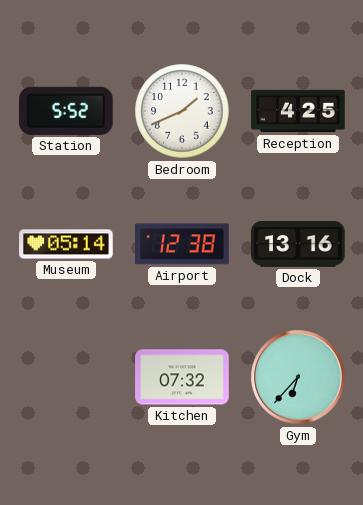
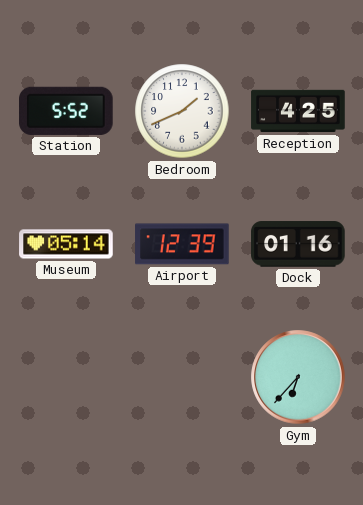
Airport: 12:38 -> 12:39 (182, 244)
Dock: 13:16 -> 01:16 (298, 244)
Kitchen: 07:32 -> none (182, 377)
